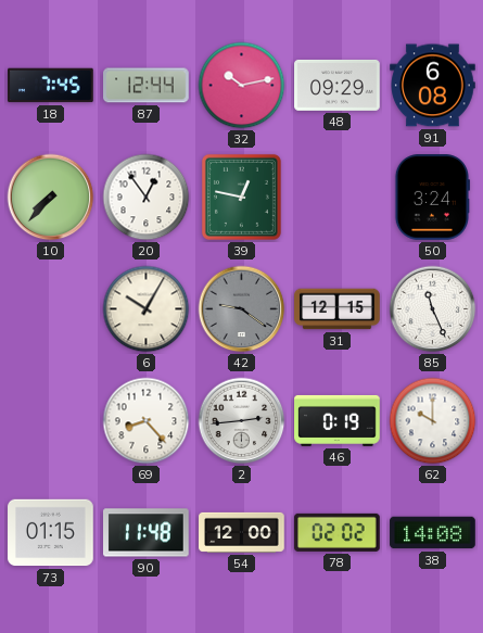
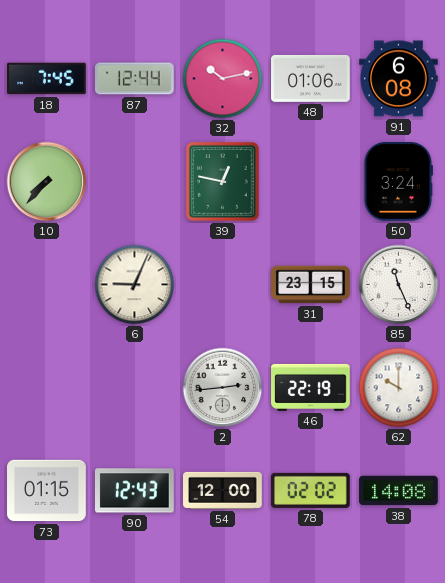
48: 09:29 -> 01:06 (311, 78)
20: 12:54 -> none (147, 198)
6: 10:05 -> 9:04 (135, 285)
42: 9:21 -> none (242, 309)
31: 12:15 -> 23:15 (311, 285)
69: 8:23 -> none (147, 421)
46: 0:19 -> 22:19 (311, 387)
90: 11:48 -> 12:43 (135, 491)
